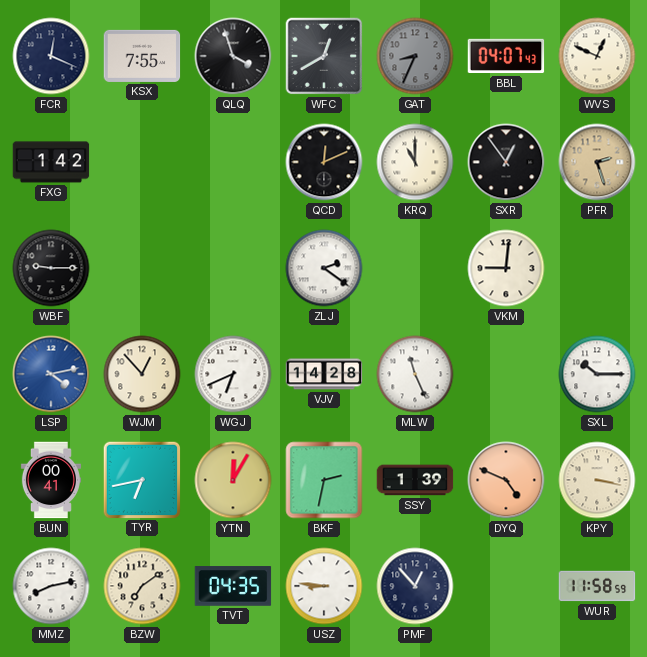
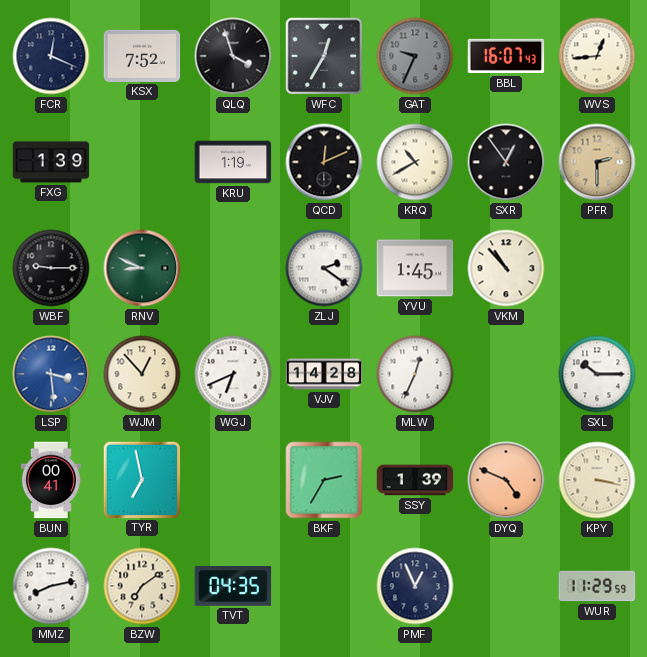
KSX: 7:55 -> 7:52 (142, 56)
WFC: 12:40 -> 12:35 (324, 56)
GAT: 8:34 -> 9:34 (415, 56)
BBL: 04:07 -> 16:07 (506, 56)
WVS: 12:49 -> 12:44 (597, 56)
FXG: 1:42 -> 1:39 (51, 162)
KRU: none -> 1:19 (233, 162)
KRQ: 11:00 -> 10:40 (415, 162)
PFR: 2:27 -> 2:30 (597, 162)
RNV: none -> 8:49 (142, 268)
YVU: none -> 1:45 (415, 268)
VKM: 9:01 -> 10:53 (506, 268)
LSP: 4:13 -> 3:29 (51, 374)
MLW: 11:26 -> 12:34 (415, 374)
TYR: 6:43 -> 6:58 (141, 479)
YTN: 12:05 -> none (233, 480)
BKF: 2:32 -> 2:35 (324, 480)
USZ: 8:46 -> none (324, 586)
PMF: 12:53 -> 12:56 (415, 586)
WUR: 11:58 -> 11:29 (597, 586)
